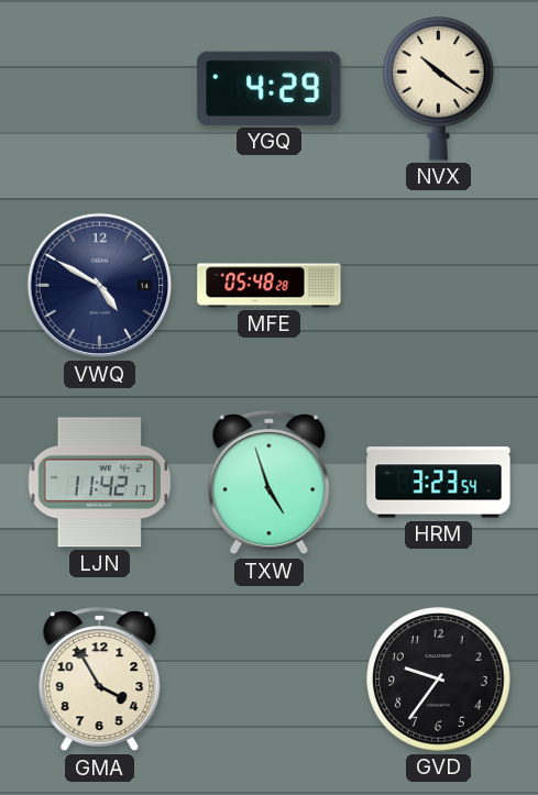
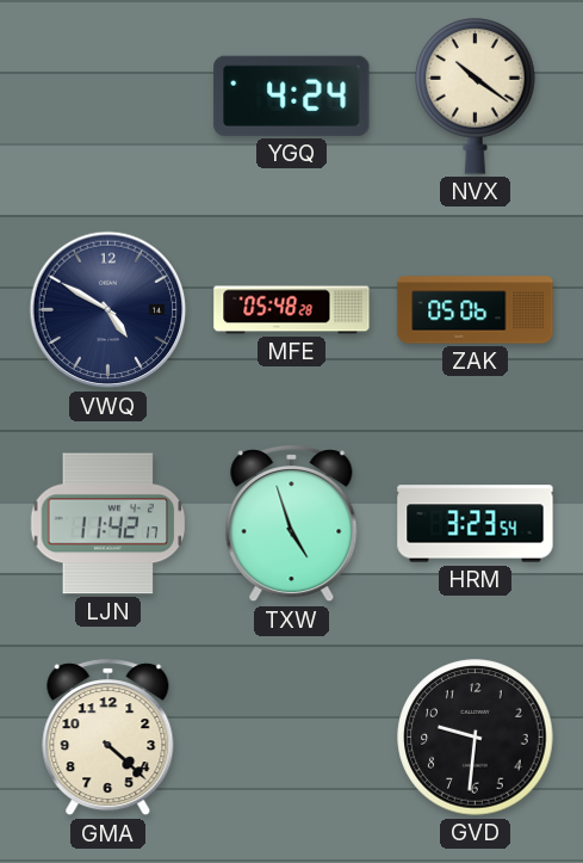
YGQ: 4:29 -> 4:24 (292, 95)
ZAK: none -> 05:06 (476, 310)
GMA: 3:55 -> 4:22 (108, 738)
GVD: 9:36 -> 9:31 (476, 738)
